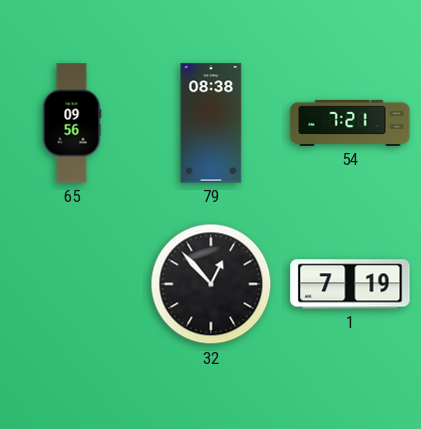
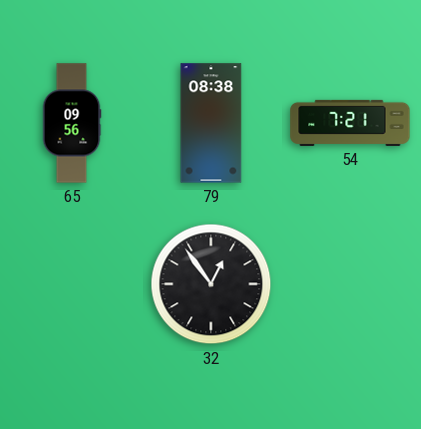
32: 12:53 -> 12:54 (211, 284)
1: 7:19 -> none (350, 284)
